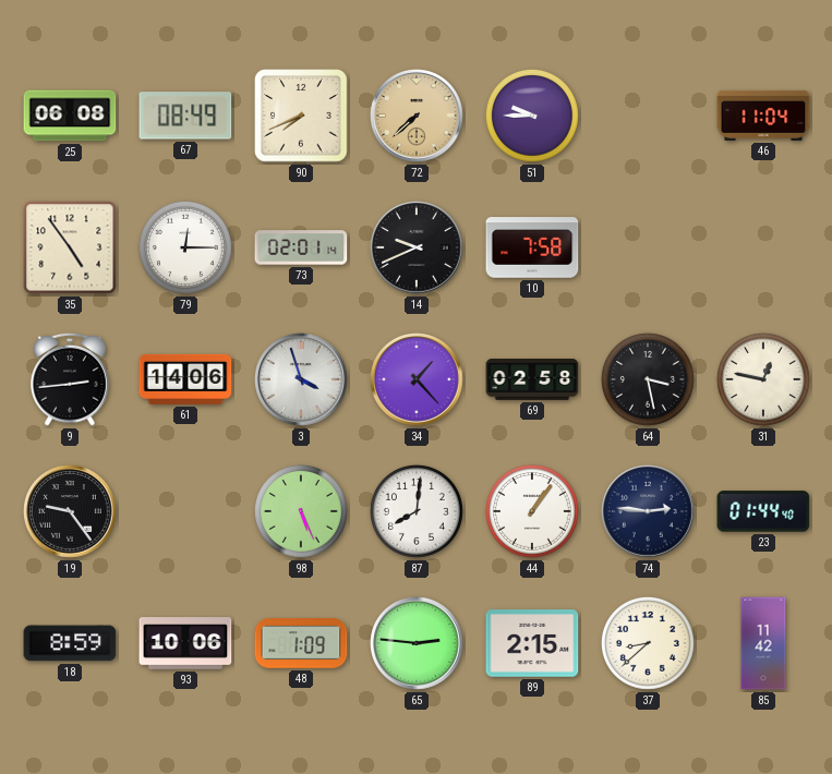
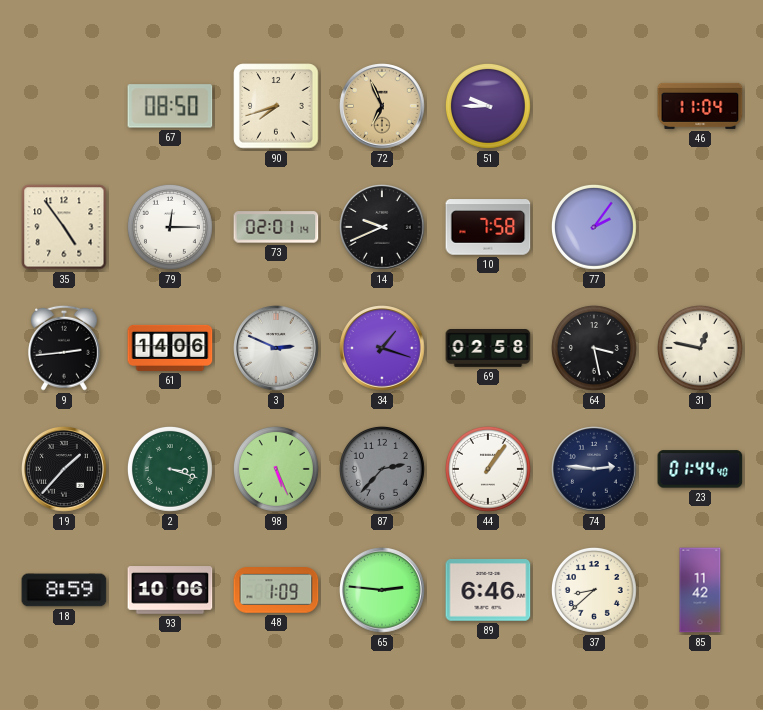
25: 06:08 -> none (70, 116)
67: 08:49 -> 08:50 (170, 106)
90: 7:41 -> 7:42 (276, 106)
72: 7:38 -> 6:56 (382, 106)
77: none -> 2:06 (594, 227)
3: 3:57 -> 2:49 (276, 348)
34: 1:23 -> 1:18 (382, 348)
19: 9:24 -> 1:37 (64, 469)
2: none -> 3:18 (170, 469)
87: 8:01 -> 2:37 (382, 469)
87 dial: white -> grey (382, 469)
89: 2:15 -> 6:46 (488, 590)
